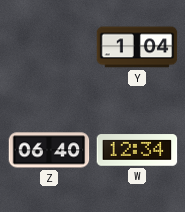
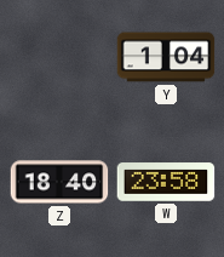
Z: 06:40 -> 18:40 (59, 182)
W: 12:34 -> 23:58 (166, 182)
